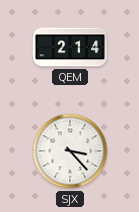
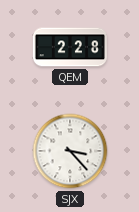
QEM: 2:14 -> 2:28 (70, 47)
